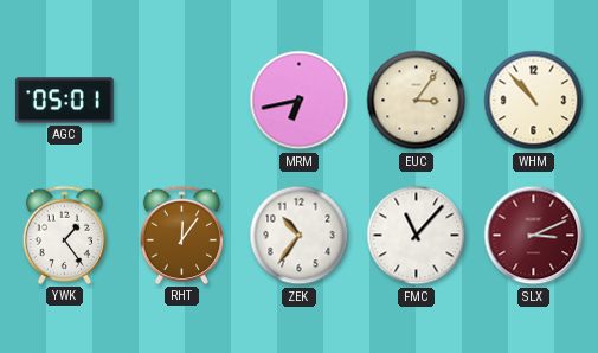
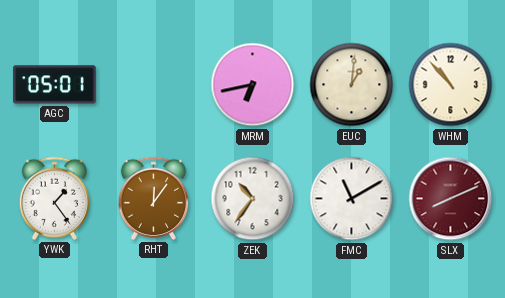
EUC: 3:06 -> 1:01 (352, 85)
FMC: 11:07 -> 11:10 (352, 199)
SLX: 3:11 -> 8:11 (451, 199)
